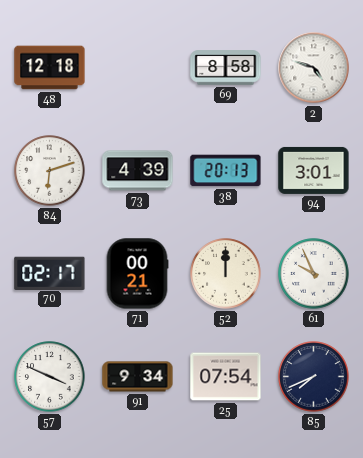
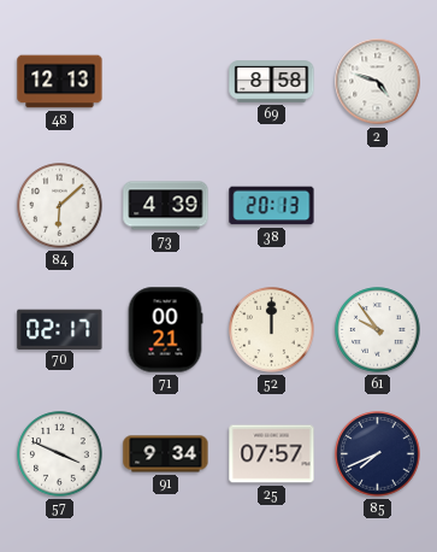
48: 12:18 -> 12:13 (60, 82)
84: 6:12 -> 6:08 (60, 206)
94: 3:01 -> none (314, 170)
61: 9:56 -> 9:54 (378, 330)
25: 07:54 -> 07:57 (272, 454)
